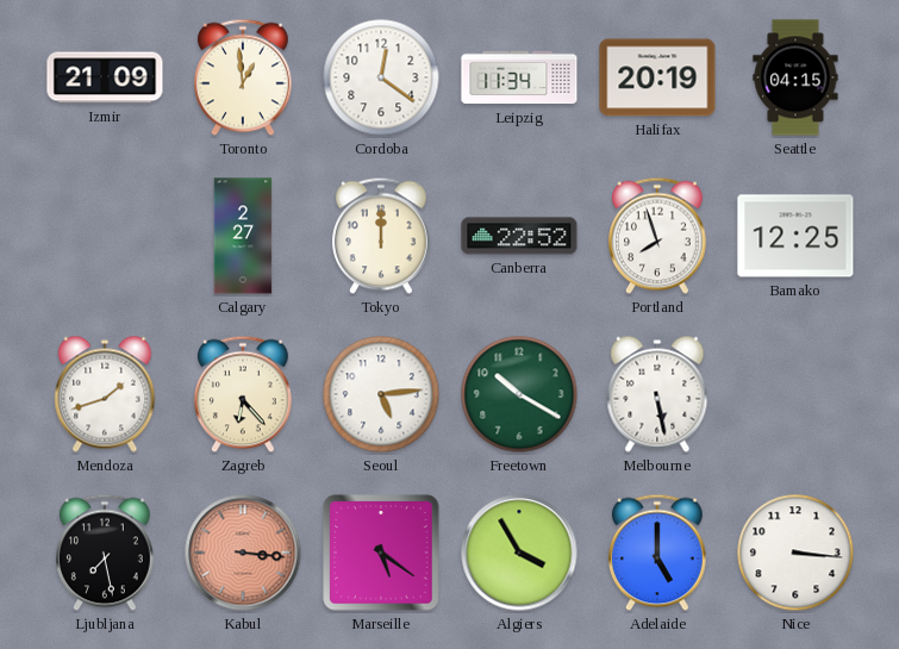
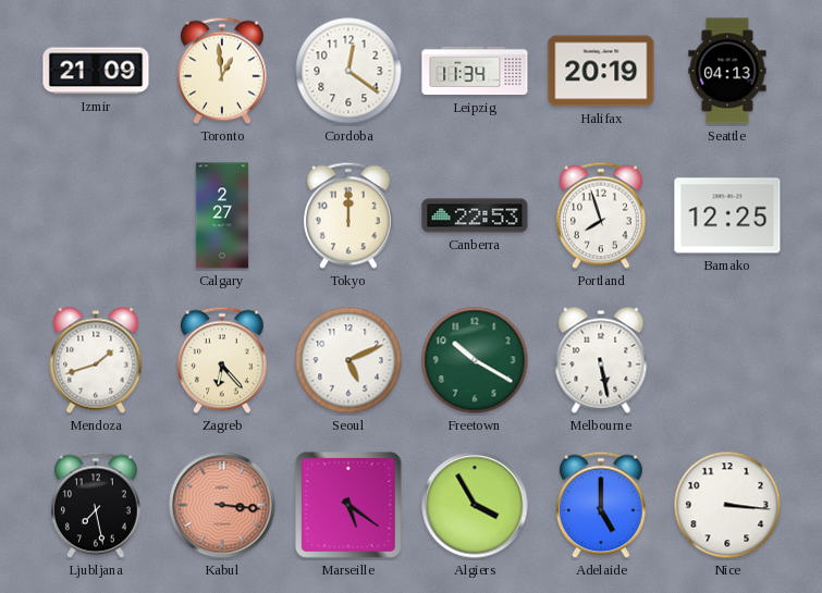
Seattle: 04:15 -> 04:13 (727, 71)
Canberra: 22:52 -> 22:53 (475, 215)
Seoul: 5:14 -> 5:11 (348, 360)
